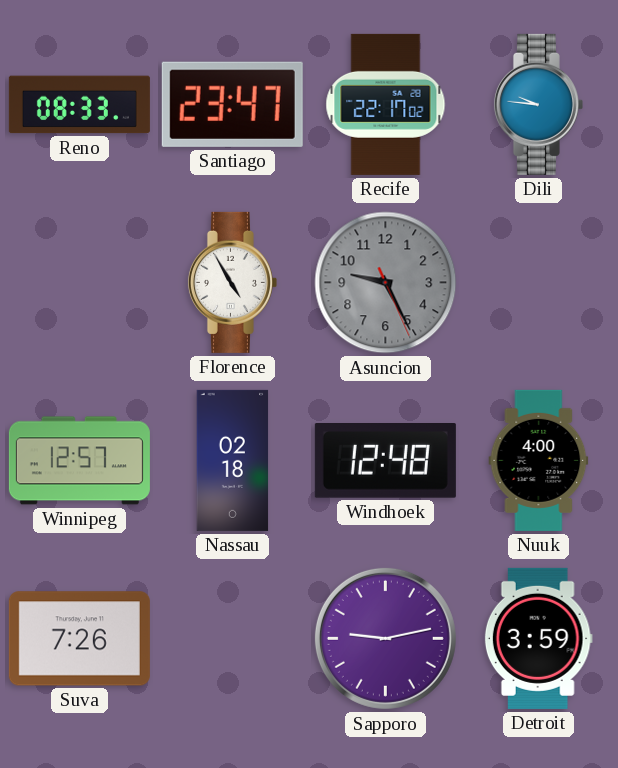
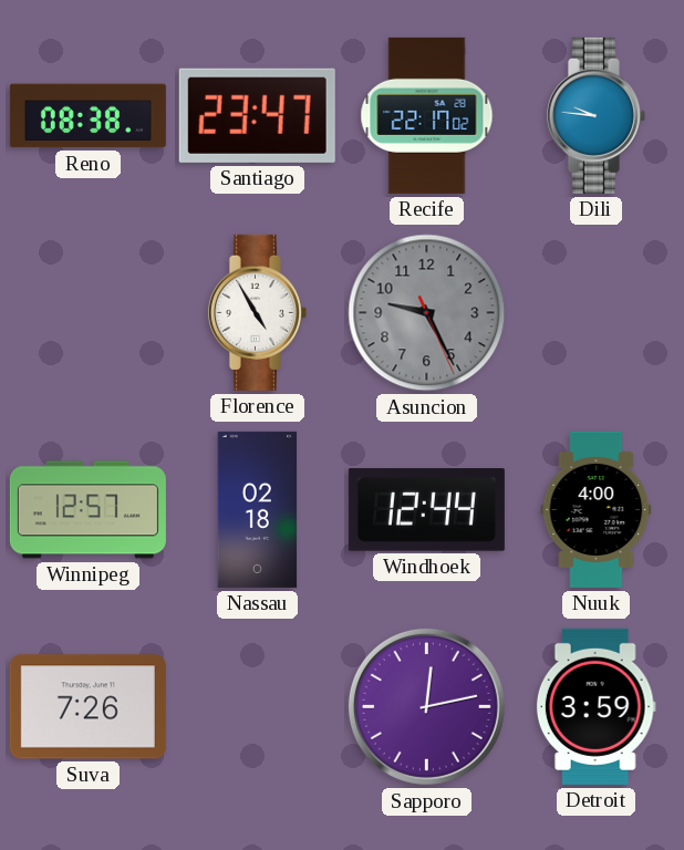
Reno: 08:33 -> 08:38 (87, 116)
Windhoek: 12:48 -> 12:44 (426, 510)
Sapporo: 9:13 -> 12:13 (426, 706)
